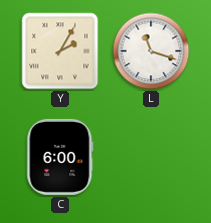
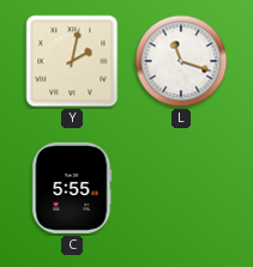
Y: 2:05 -> 2:02 (72, 61)
C: 6:00 -> 5:55 (72, 188)
